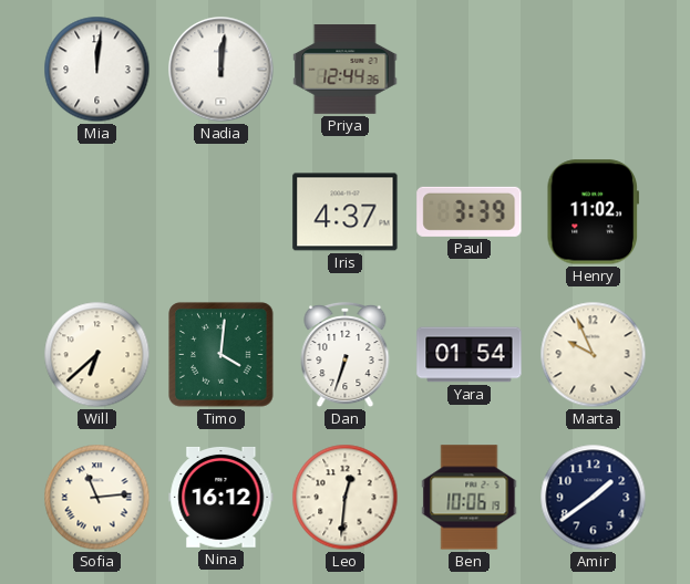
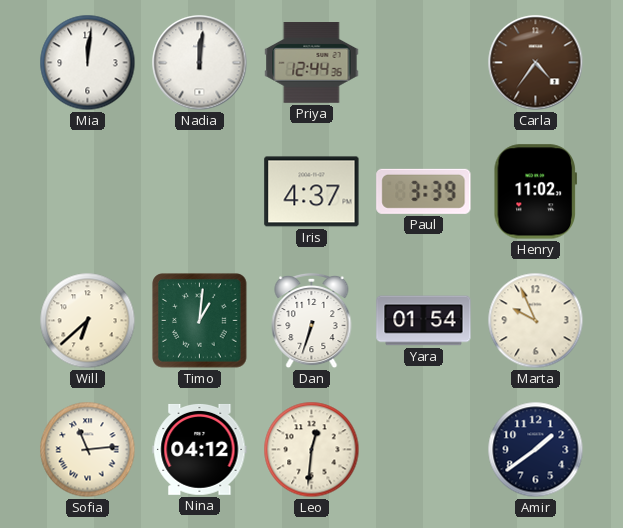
Carla: none -> 4:36 (536, 63)
Timo: 4:01 -> 1:01 (200, 321)
Nina: 16:12 -> 04:12 (200, 449)
Ben: 10:06 -> none (470, 498)
